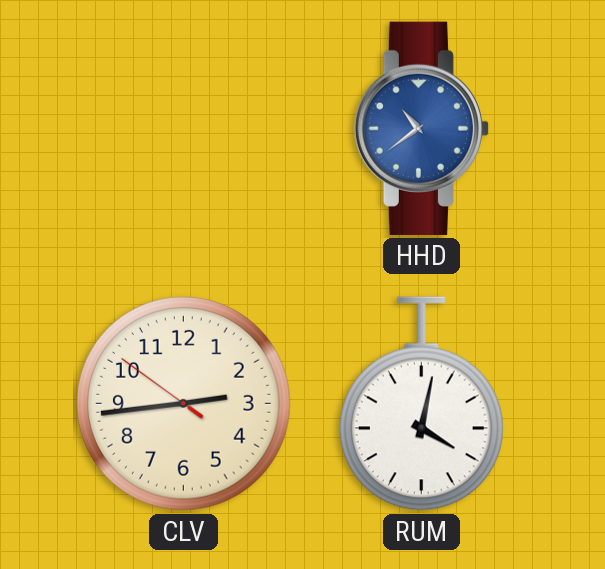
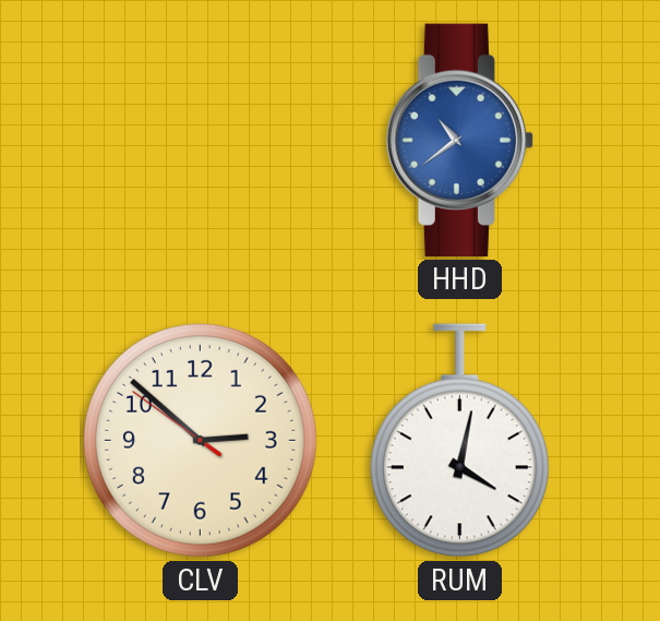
CLV: 2:43 -> 2:51 (200, 440)
